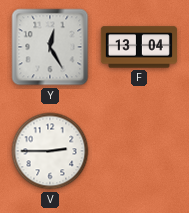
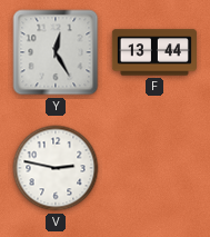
F: 13:04 -> 13:44 (154, 52)
V: 2:45 -> 2:47 (56, 168)
